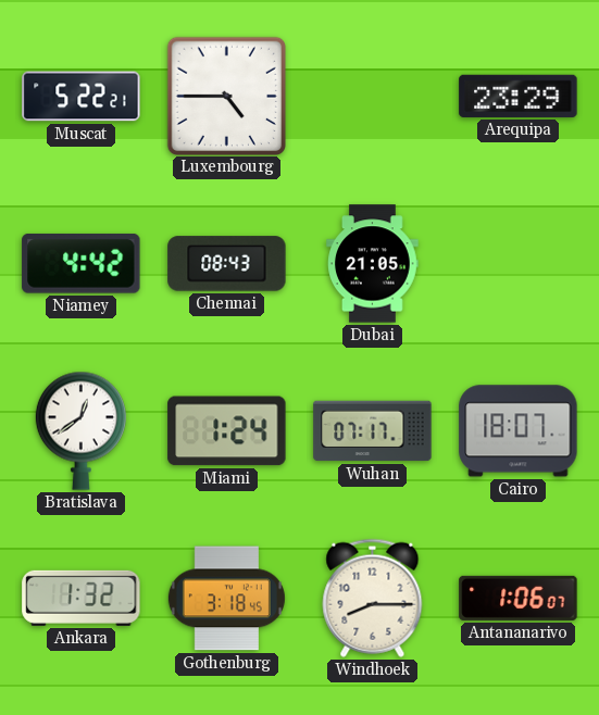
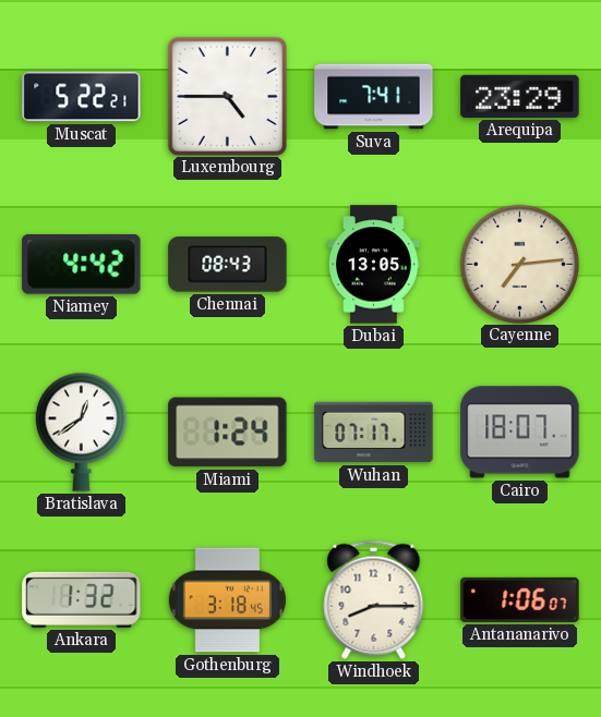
Suva: none -> 7:41 (374, 97)
Dubai: 21:05 -> 13:05 (374, 265)
Cayenne: none -> 7:14 (519, 264)
